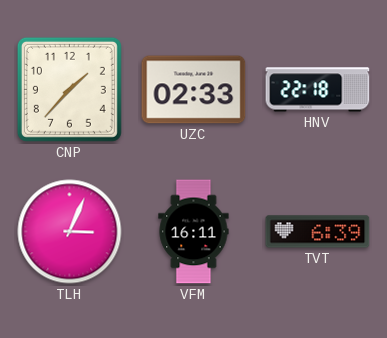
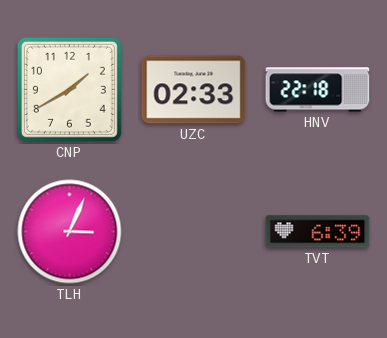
CNP: 1:37 -> 1:40 (69, 89)
VFM: 16:11 -> none (194, 232)
